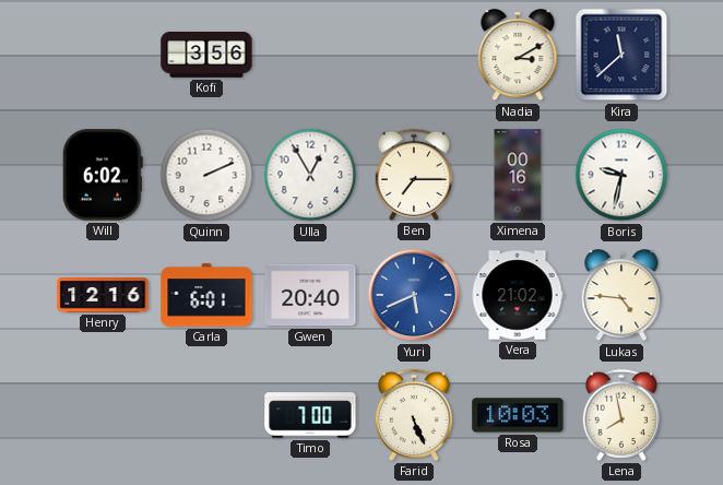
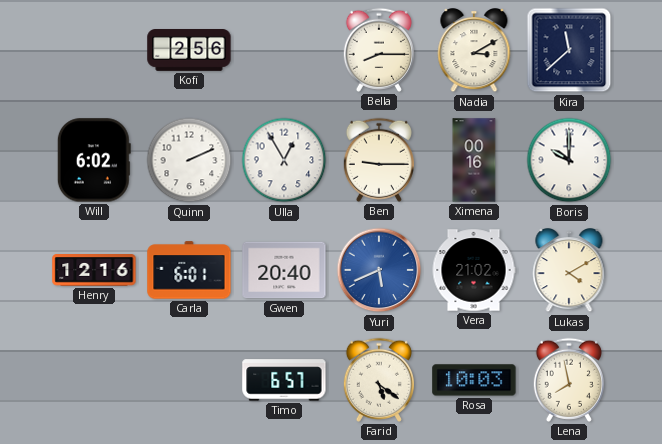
Kofi: 3:56 -> 2:56 (189, 51)
Bella: none -> 8:15 (379, 50)
Ben: 7:15 -> 9:15 (379, 160)
Boris: 9:32 -> 10:00 (569, 160)
Lukas: 4:46 -> 4:10 (569, 271)
Timo: 7:00 -> 6:57 (284, 380)
Farid: 5:26 -> 5:21 (379, 380)
